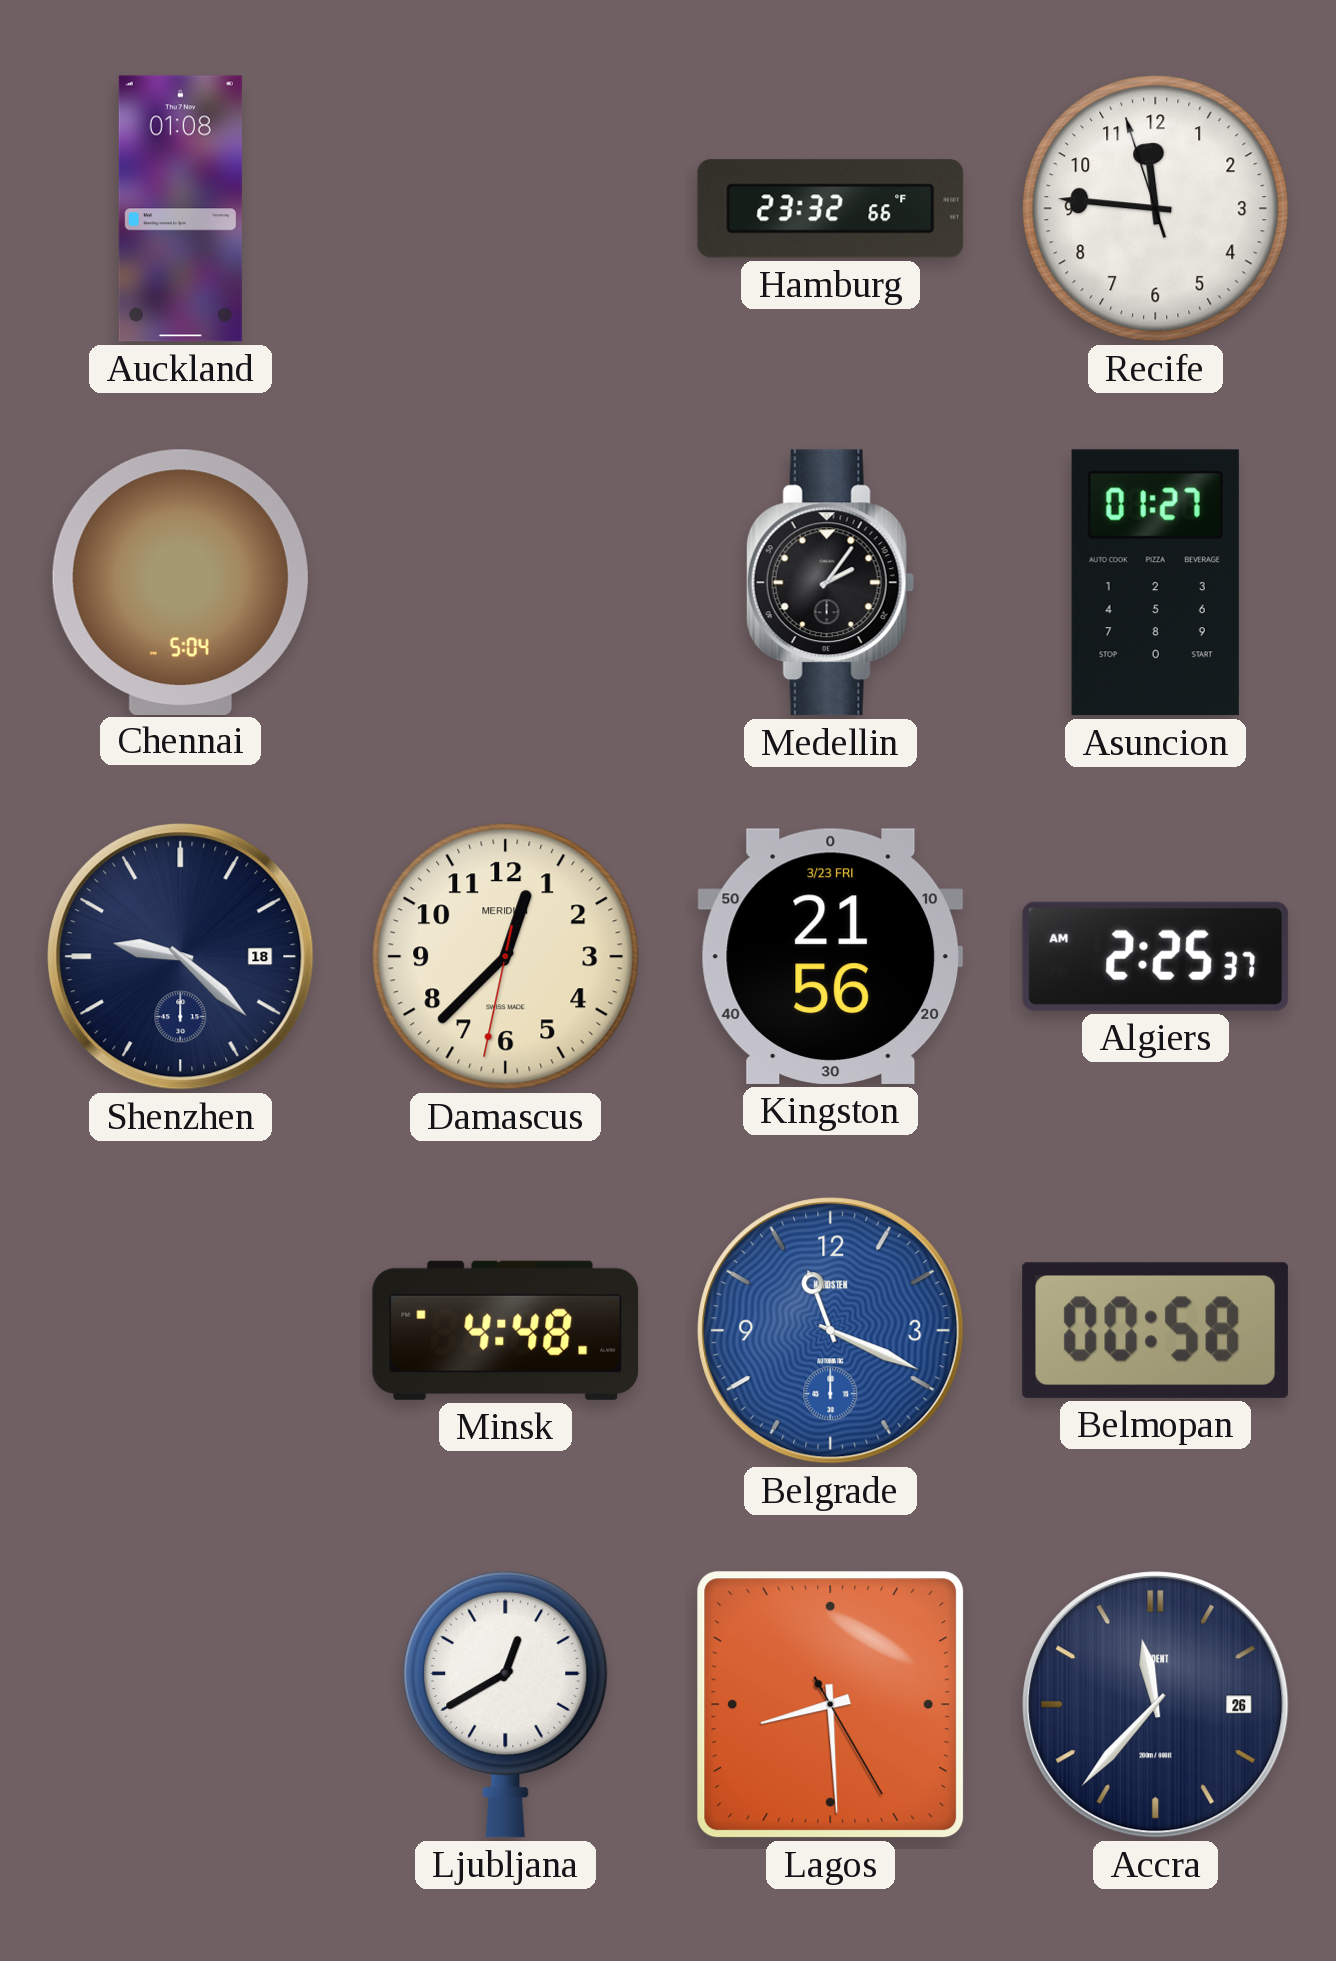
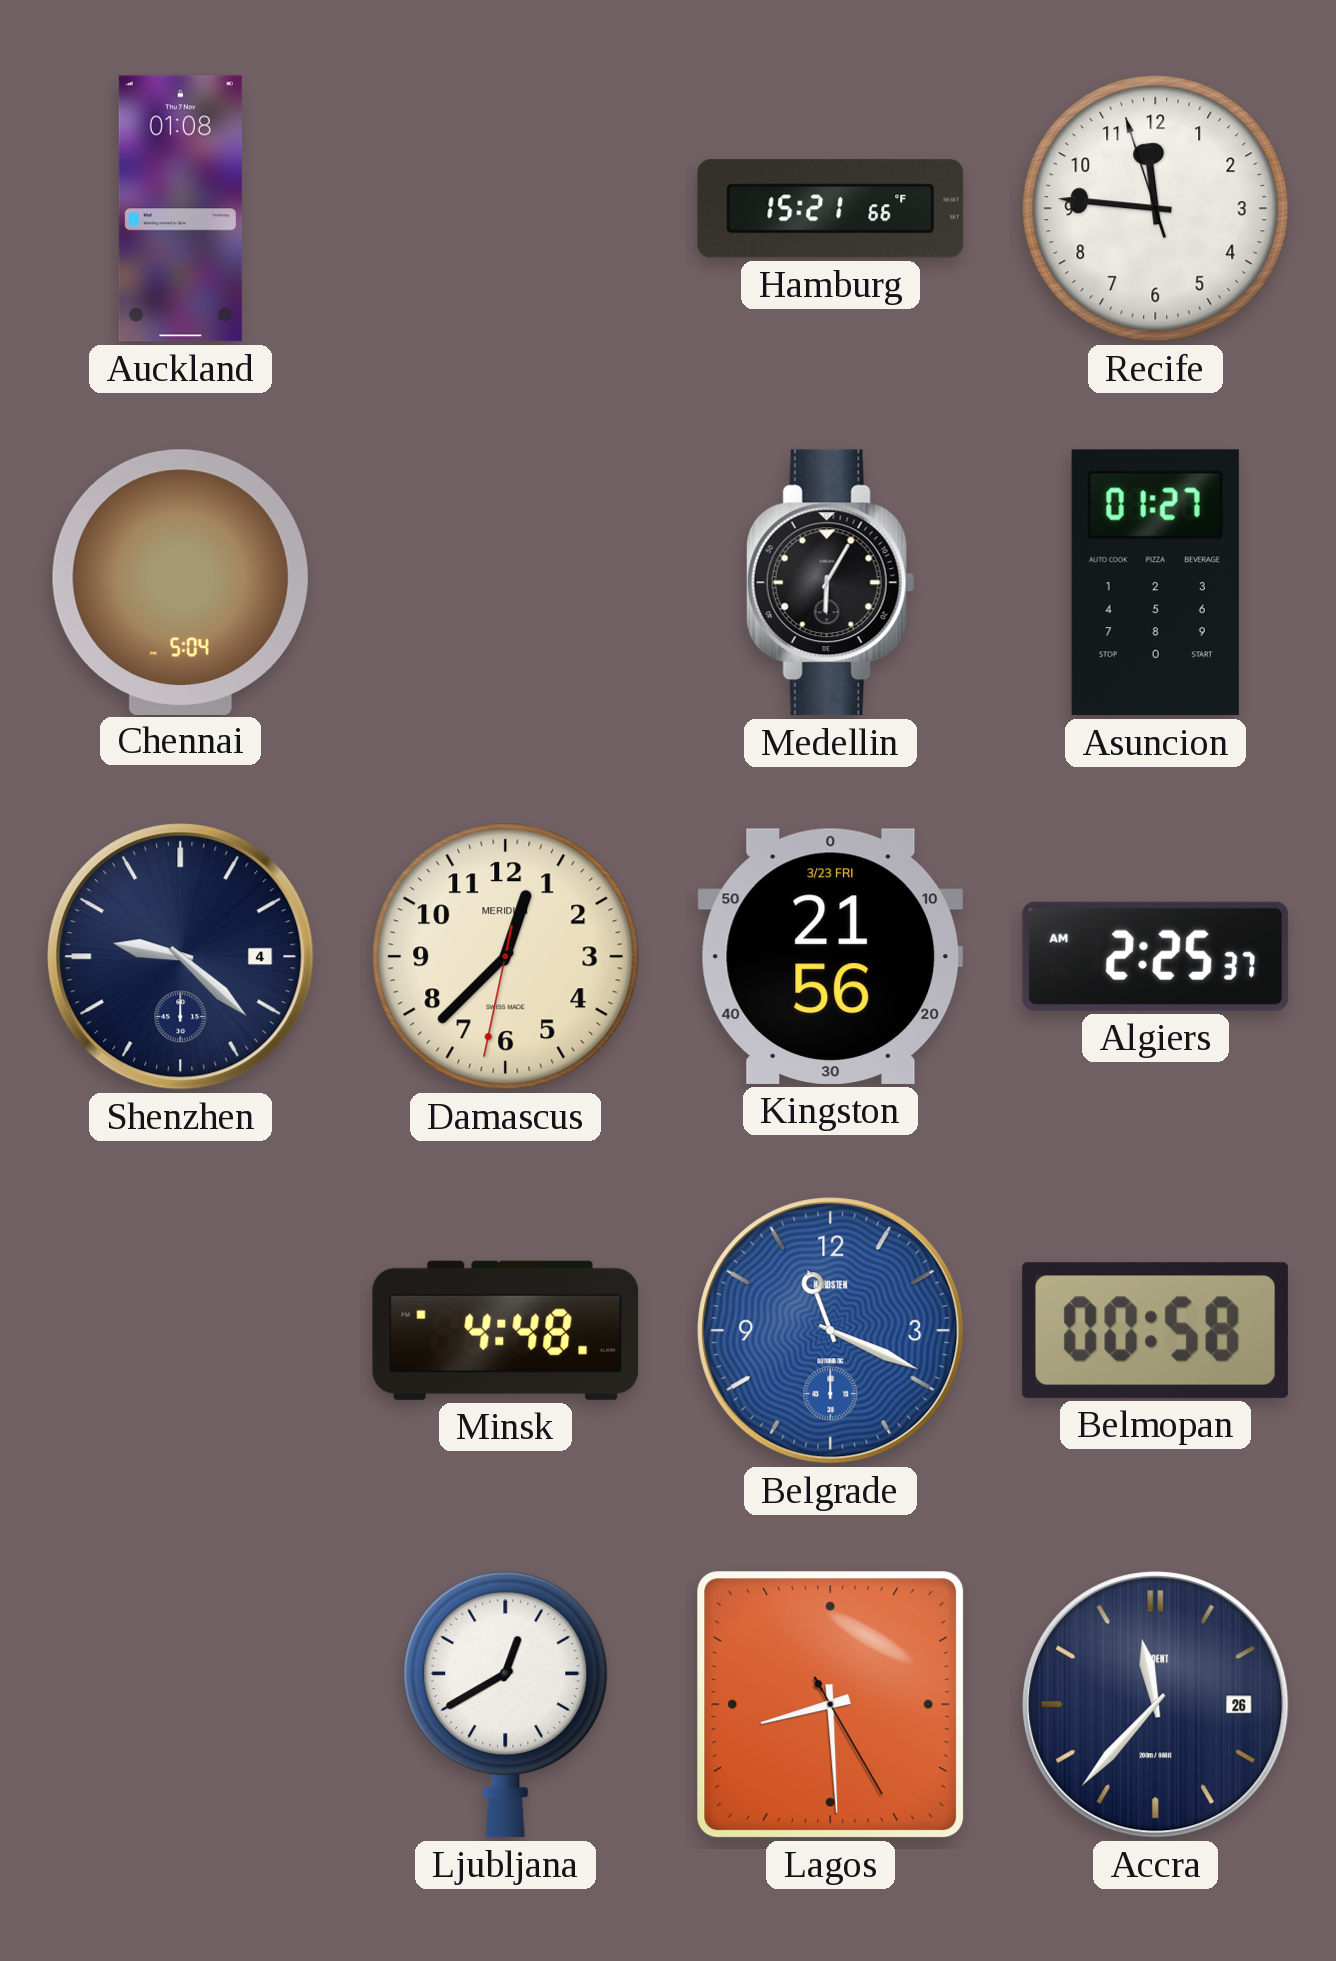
Hamburg: 23:32 -> 15:21 (831, 209)
Medellin: 2:06 -> 6:05 (830, 583)
Shenzhen date: 18 -> 4 (181, 957)
